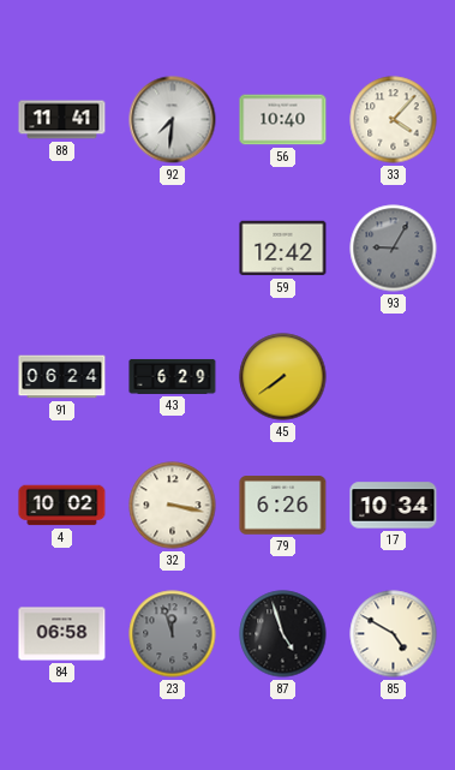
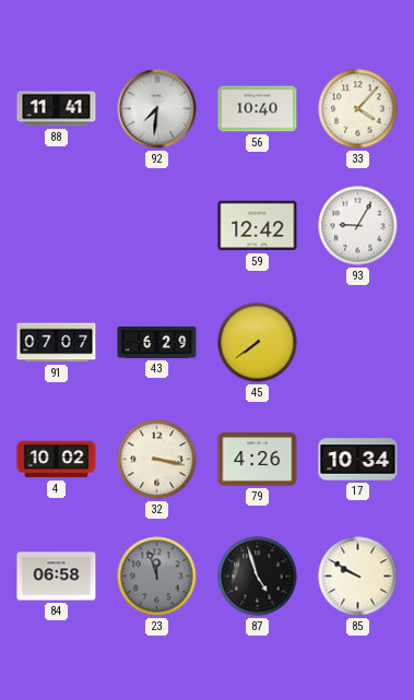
93 dial: grey -> white (358, 226)
91: 06:24 -> 07:07 (57, 343)
79: 6:26 -> 4:26 (258, 460)
85: 4:50 -> 9:50 (358, 577)
